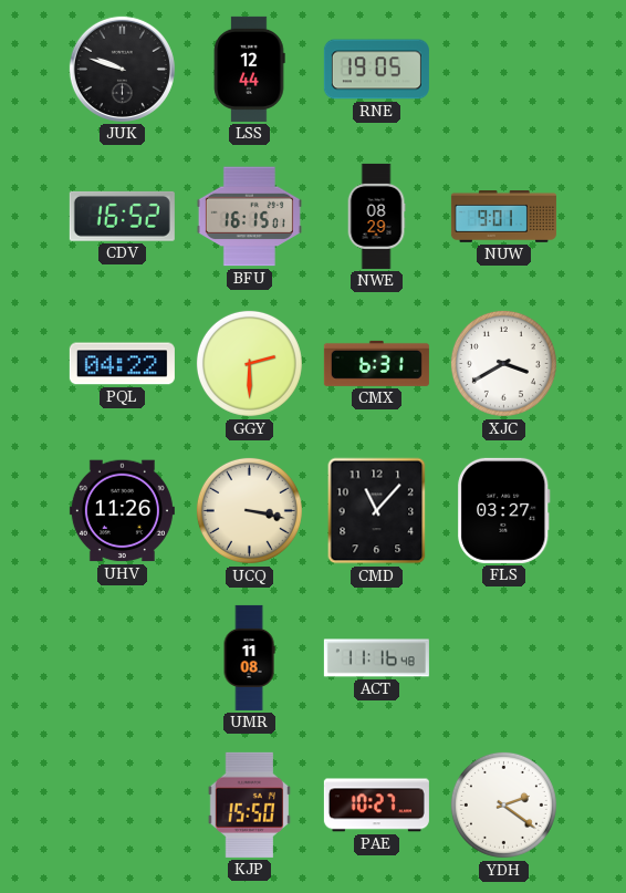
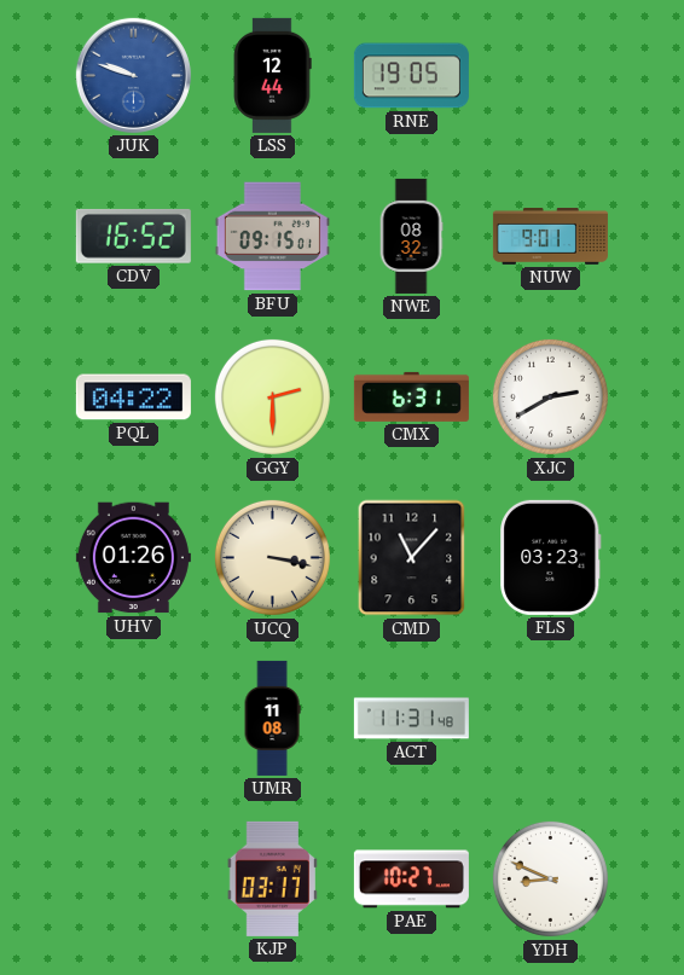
JUK dial: black -> blue (133, 75)
BFU: 16:15 -> 09:15 (272, 237)
NWE: 08:29 -> 08:32 (411, 236)
XJC: 3:40 -> 2:40 (550, 396)
UHV: 11:26 -> 01:26 (133, 558)
FLS: 03:27 -> 03:23 (551, 557)
ACT: 11:16 -> 11:31 (411, 719)
KJP: 15:50 -> 03:17 (272, 878)
YDH: 2:21 -> 8:49 (550, 878)
